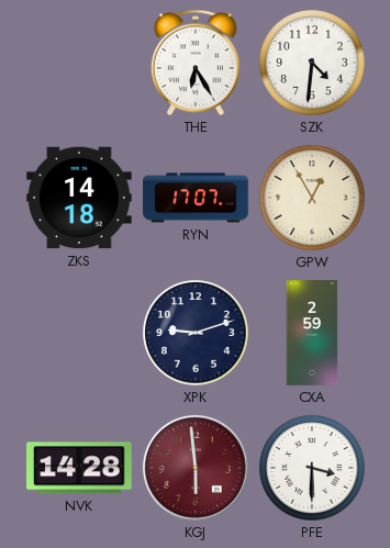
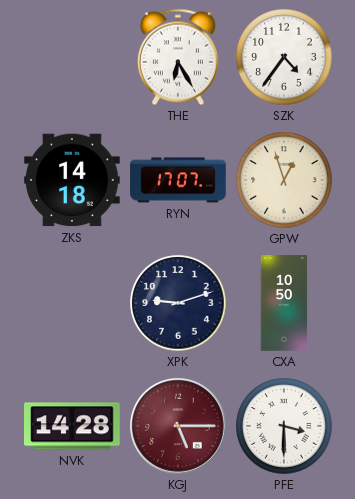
SZK: 4:31 -> 4:36 (284, 57)
GPW: 12:55 -> 12:57 (284, 180)
CXA: 2:59 -> 10:50 (284, 303)
KGJ: 5:59 -> 5:15 (178, 426)
